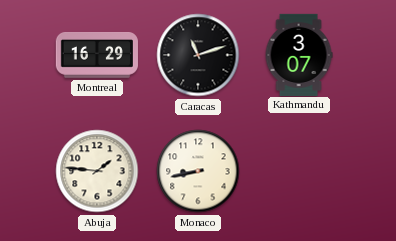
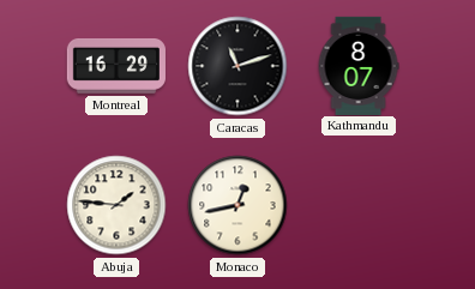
Kathmandu: 3:07 -> 8:07 (359, 65)
Monaco: 8:43 -> 12:43 (237, 205)
